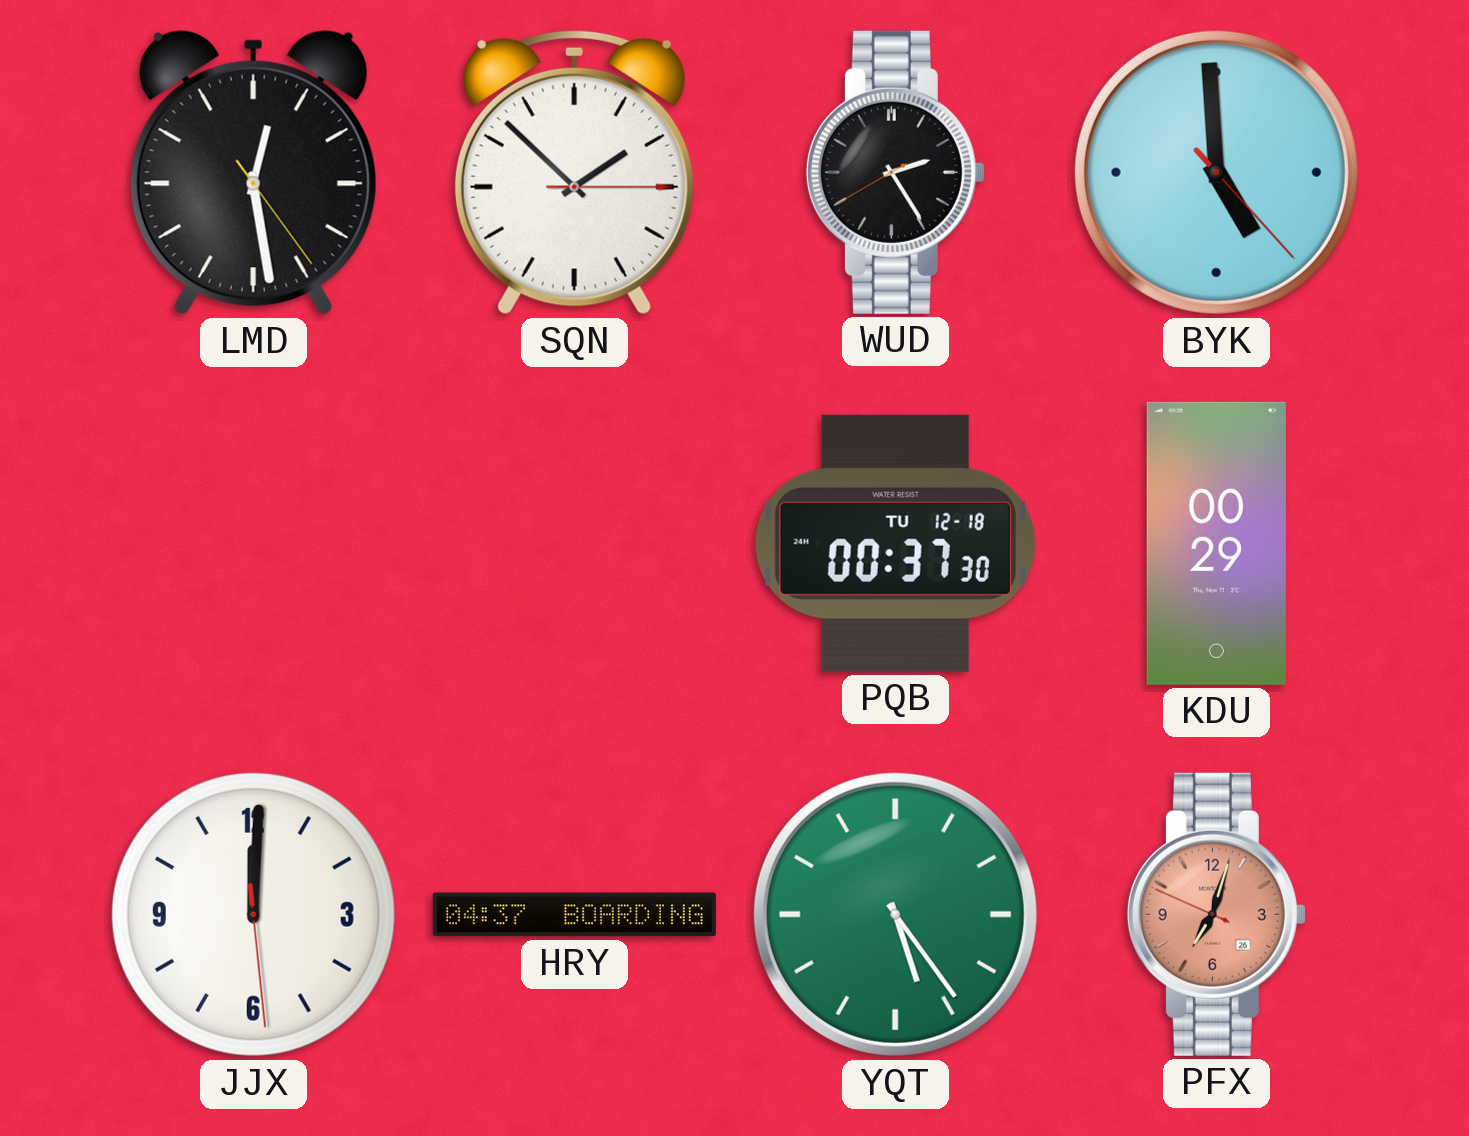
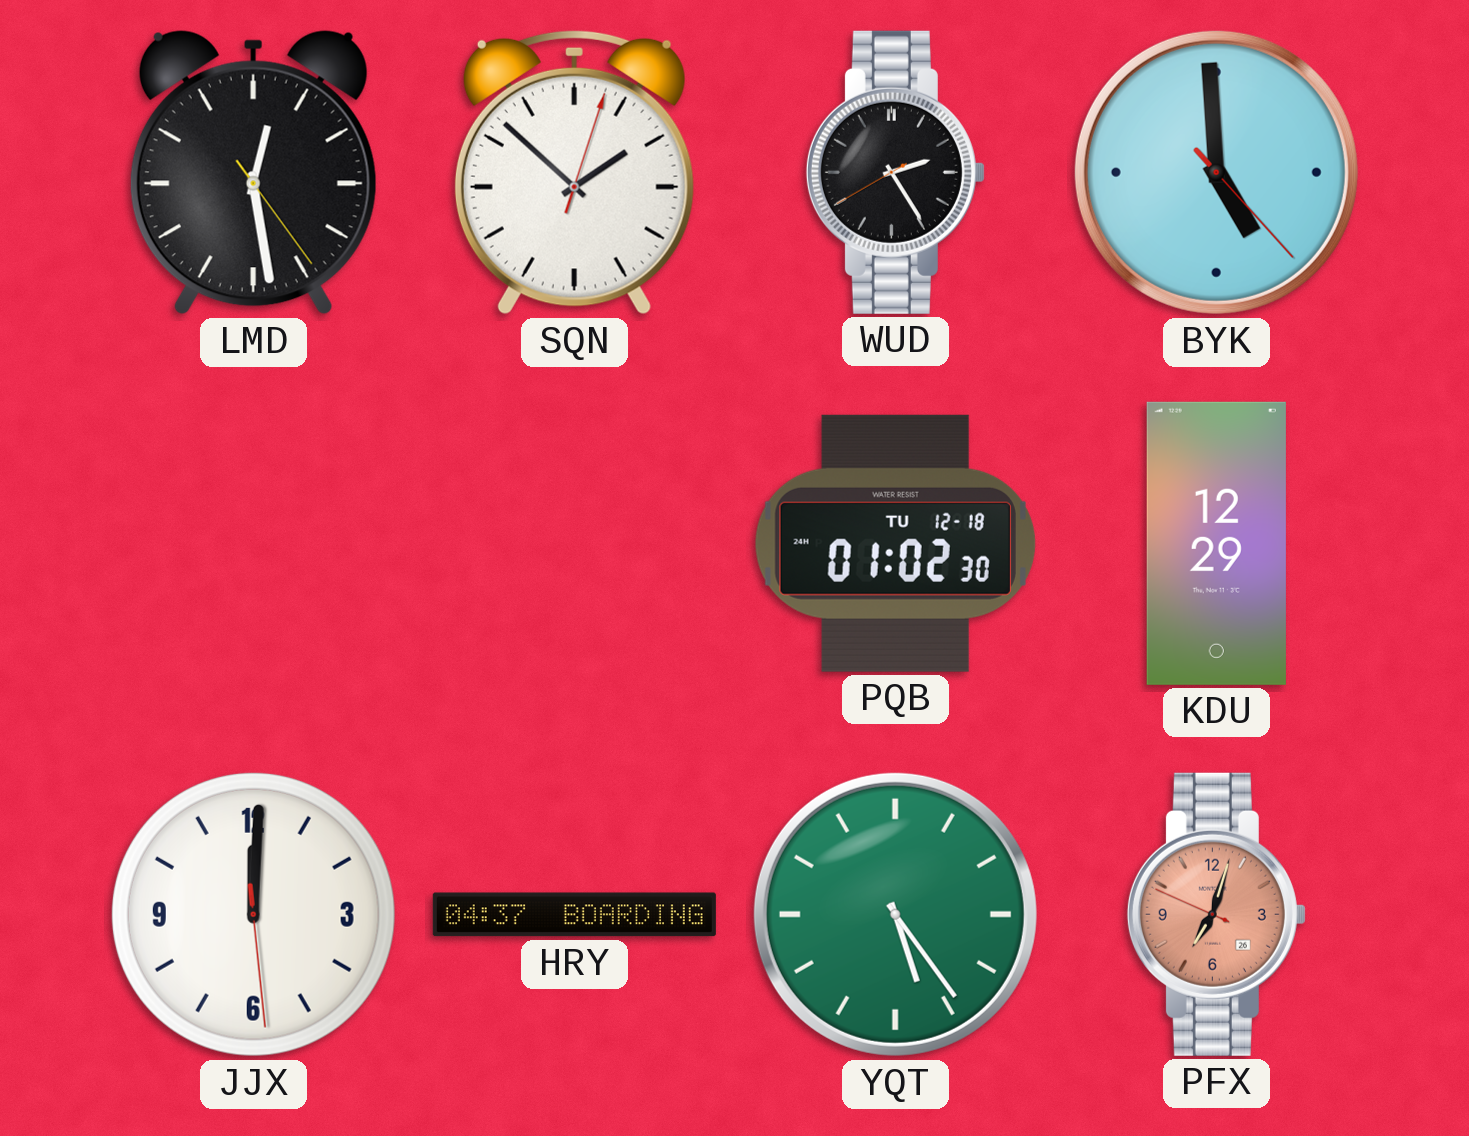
SQN: 1:52:15 -> 1:52:03 (574, 172)
PQB: 00:37 -> 01:02 (895, 543)
KDU: 00:29 -> 12:29 (1216, 543)
